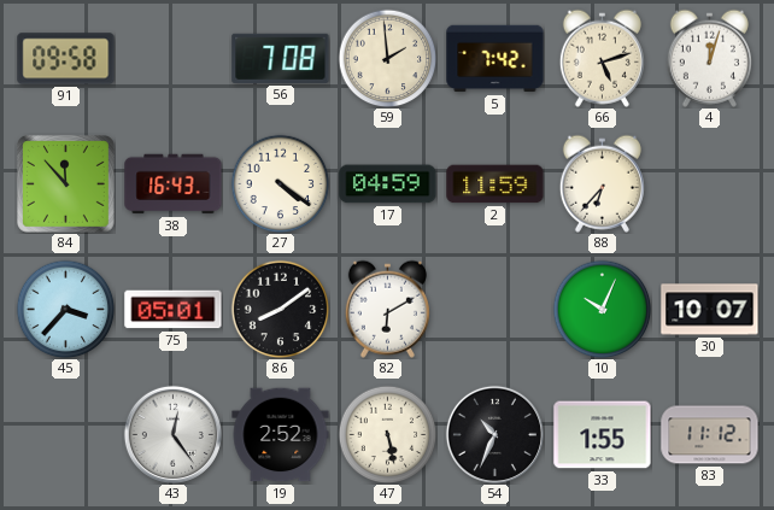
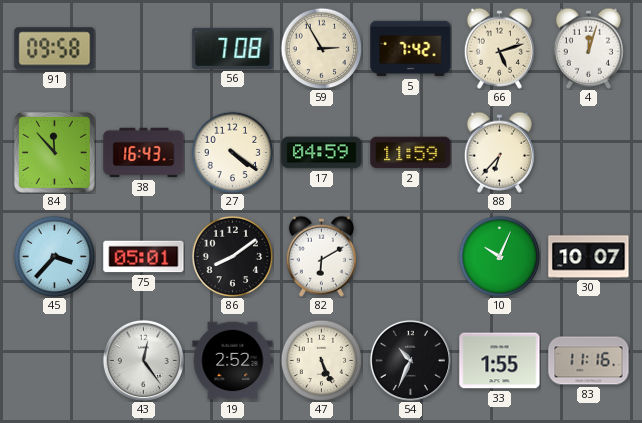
59: 1:59 -> 2:55 (321, 48)
47: 5:28 -> 5:26 (321, 360)
83: 11:12 -> 11:16 (589, 361)
